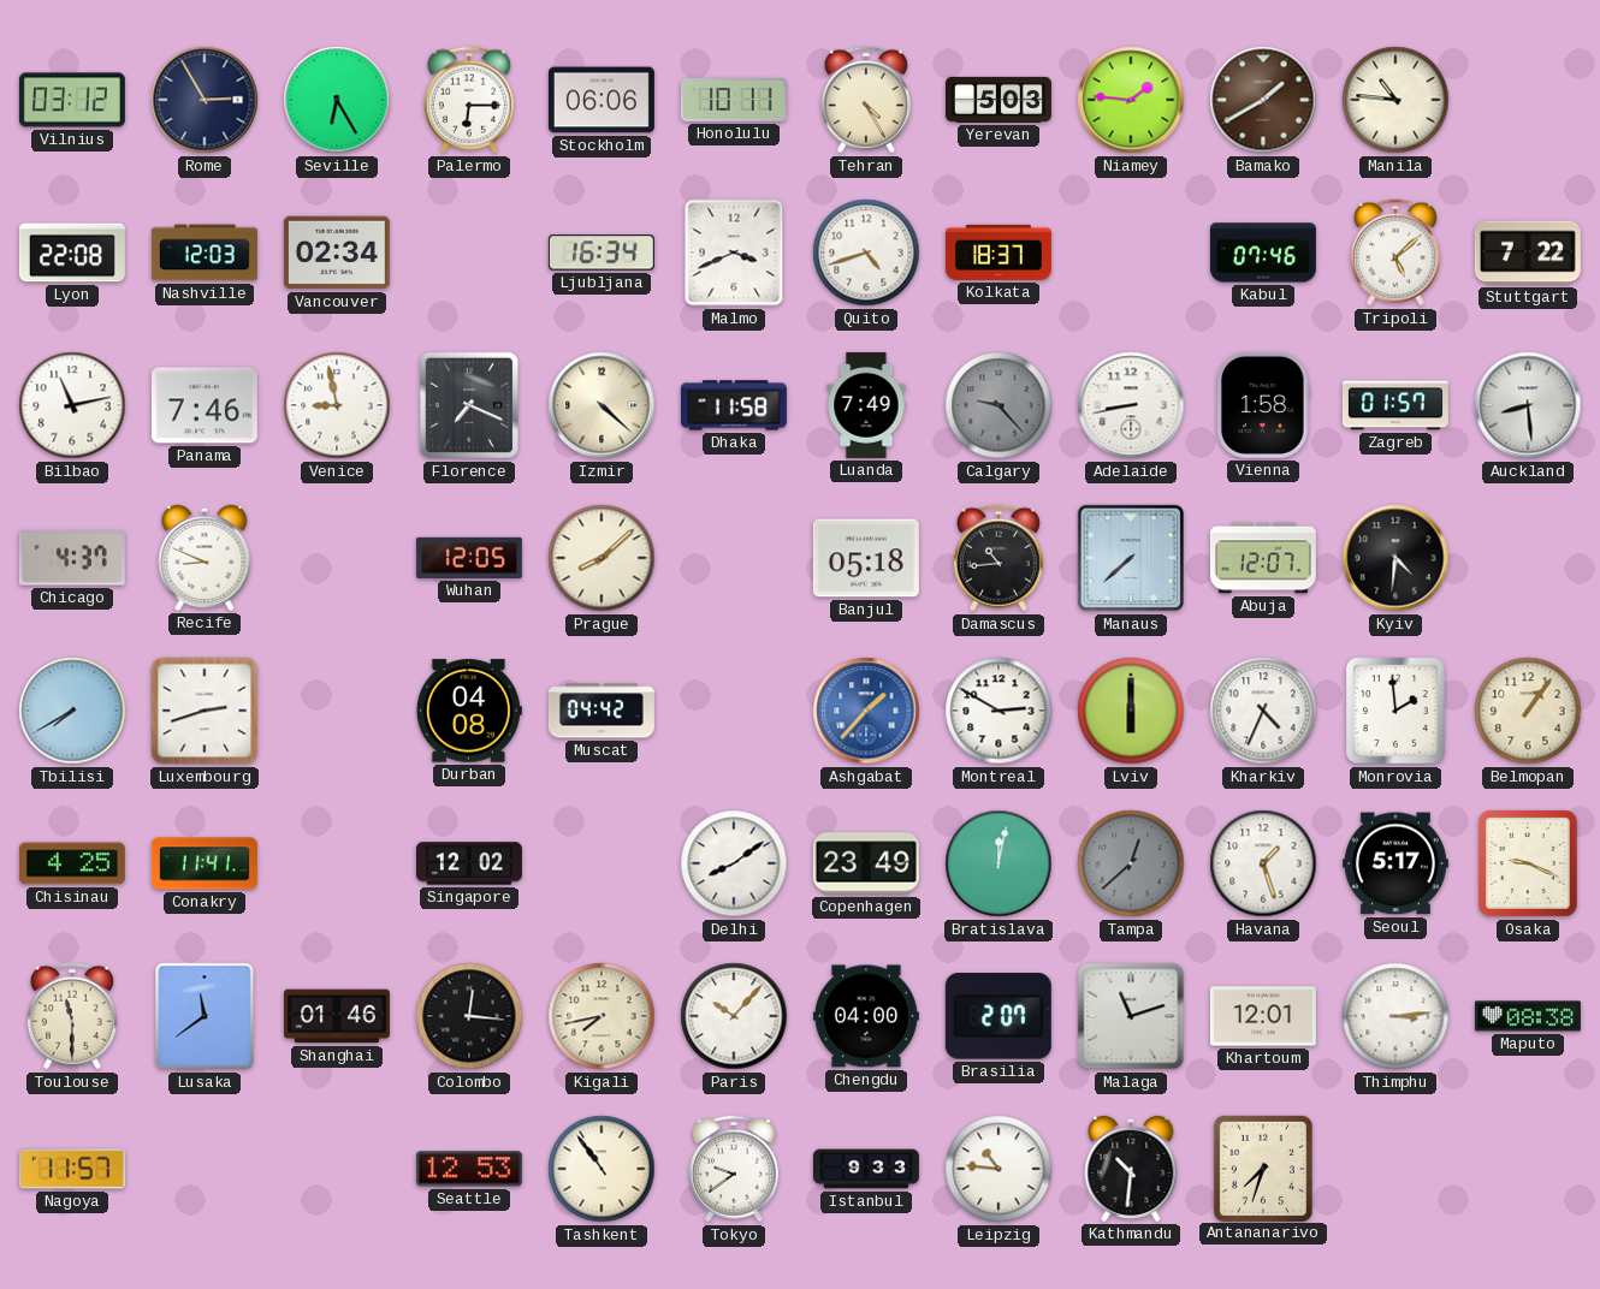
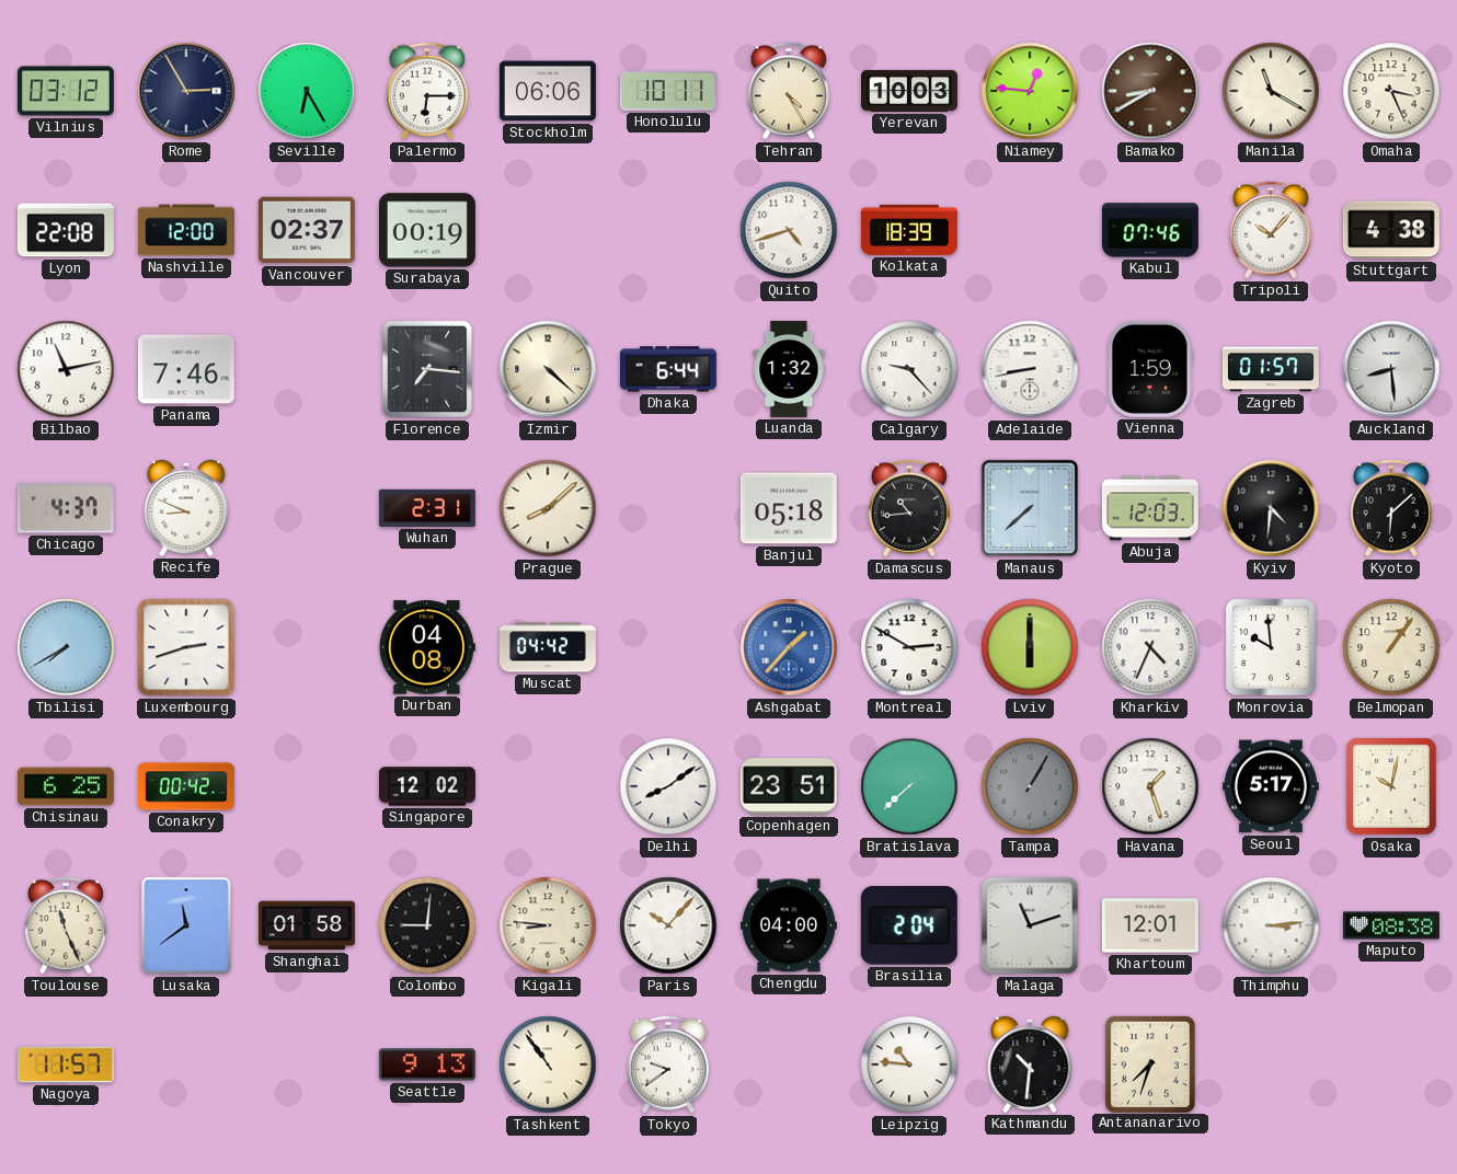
Yerevan: 5:03 -> 10:03 (909, 91)
Niamey: 1:46 -> 12:46 (1030, 91)
Bamako: 1:40 -> 8:40 (1150, 91)
Manila: 10:46 -> 11:20 (1271, 91)
Omaha: none -> 3:26 (1391, 91)
Nashville: 12:03 -> 12:00 (186, 230)
Vancouver: 02:34 -> 02:37 (307, 230)
Surabaya: none -> 00:19 (427, 230)
Ljubljana: 16:34 -> none (602, 253)
Malmo: 3:41 -> none (734, 253)
Kolkata: 18:37 -> 18:39 (909, 230)
Tripoli: 5:08 -> 10:07 (1271, 230)
Stuttgart: 7:22 -> 4:38 (1391, 230)
Venice: 8:58 -> none (337, 405)
Florence: 7:19 -> 7:16 (427, 369)
Dhaka: 11:58 -> 6:44 (668, 369)
Luanda: 7:49 -> 1:32 (789, 369)
Calgary dial: grey -> white (909, 369)
Vienna: 1:58 -> 1:59 (1150, 369)
Wuhan: 12:05 -> 2:31 (427, 508)
Abuja: 12:07 -> 12:03 (1150, 508)
Kyoto: none -> 6:08 (1391, 508)
Monrovia: 1:59 -> 9:59 (1272, 647)
Chisinau: 4:25 -> 6:25 (66, 786)
Conakry: 11:41 -> 00:42 (186, 786)
Copenhagen: 23:49 -> 23:51 (789, 786)
Bratislava: 12:02 -> 7:38 (909, 786)
Tampa: 12:38 -> 1:05 (1030, 786)
Osaka: 9:19 -> 10:02 (1392, 786)
Toulouse: 11:30 -> 11:26 (66, 925)
Shanghai: 01:46 -> 01:58 (307, 925)
Colombo: 12:16 -> 9:01 (427, 925)
Kigali: 7:43 -> 8:46 (548, 925)
Brasilia: 2:07 -> 2:04 (909, 925)
Seattle: 12:53 -> 9:13 (427, 1064)
Istanbul: 9:33 -> none (866, 1169)
